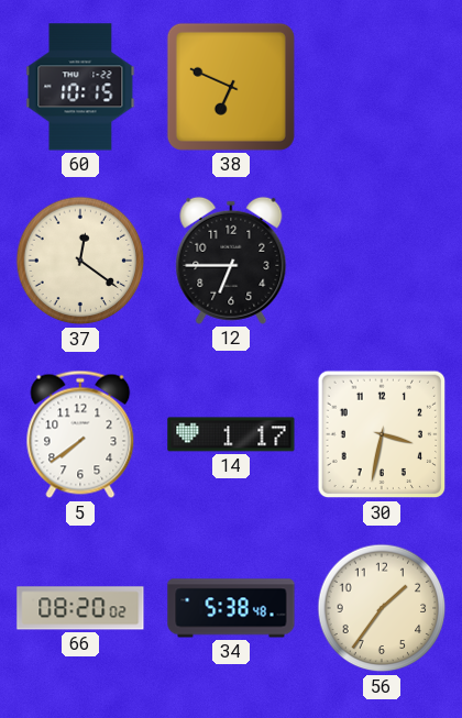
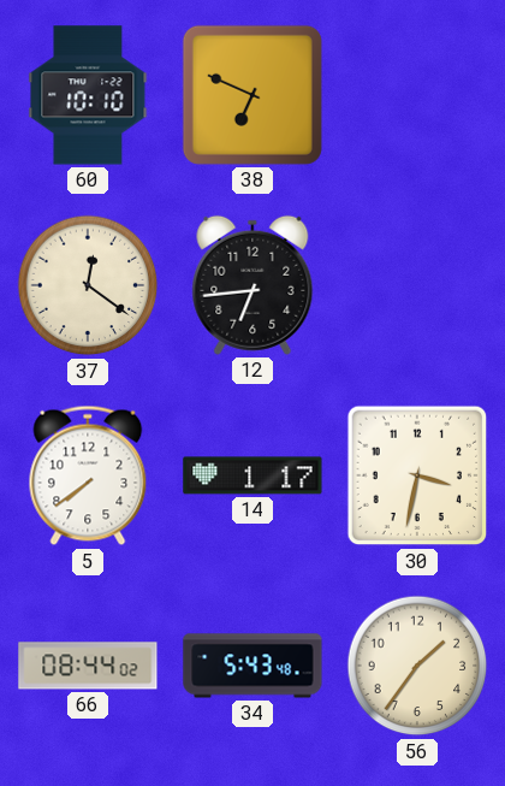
60: 10:15 -> 10:10 (88, 95)
12: 6:45 -> 6:44 (252, 285)
66: 08:20 -> 08:44 (88, 666)
34: 5:38 -> 5:43 (252, 666)
